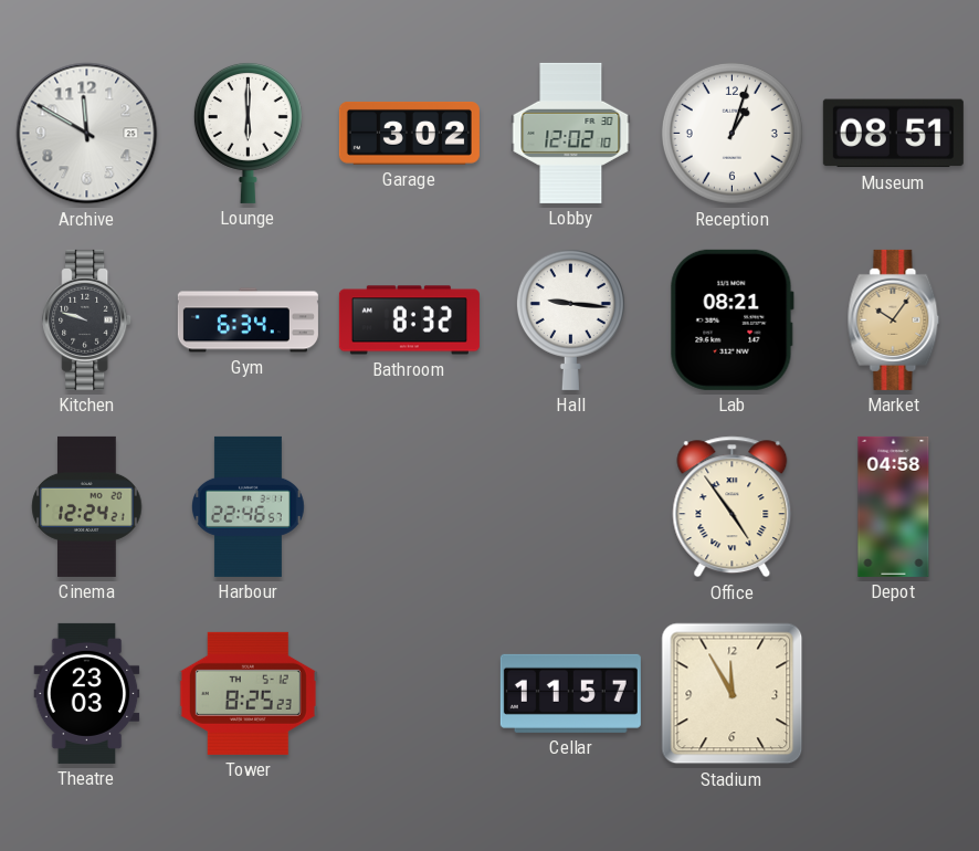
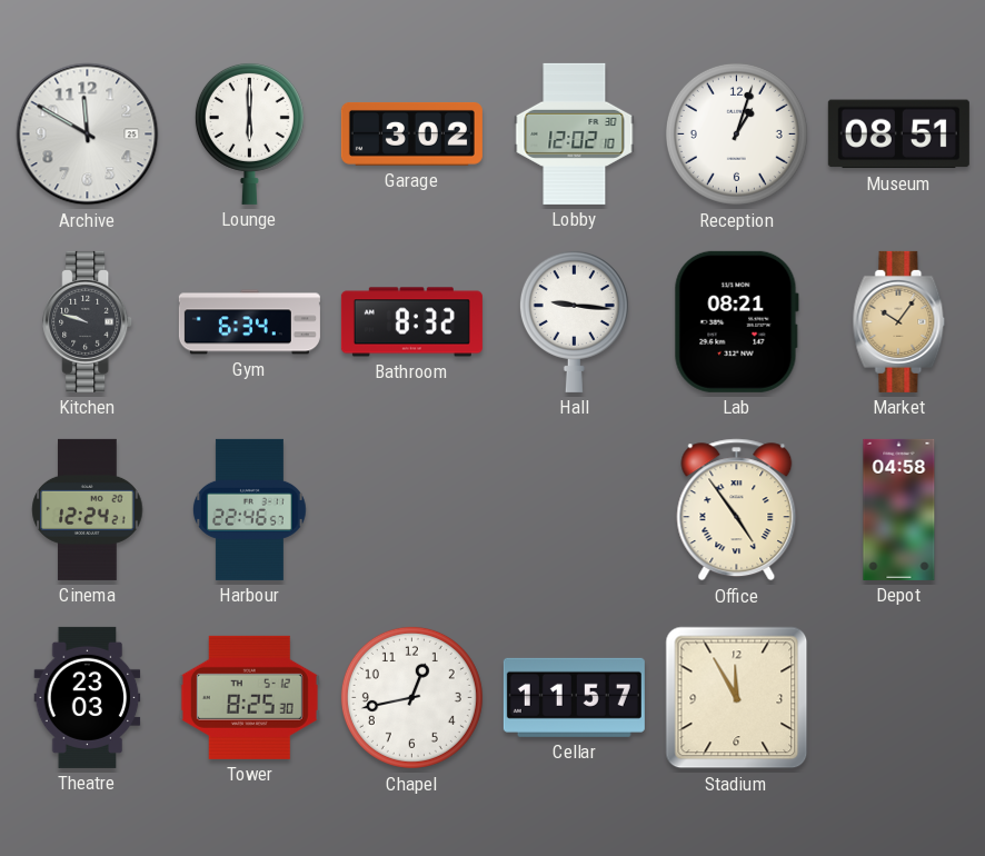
Tower: 8:25:23 -> 8:25:30 (249, 697)
Chapel: none -> 12:43 (411, 697)
